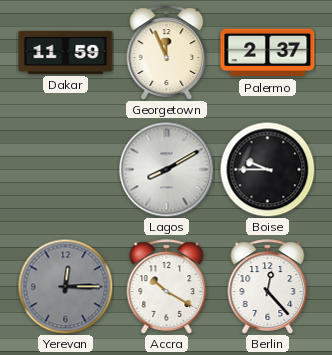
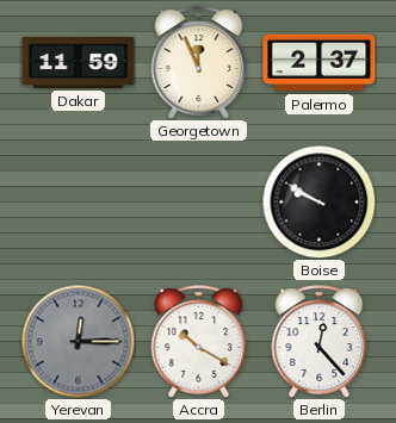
Lagos: 8:10 -> none (166, 169)
Boise: 9:45 -> 9:50 (318, 201)
